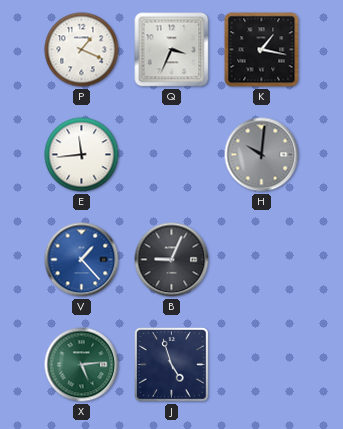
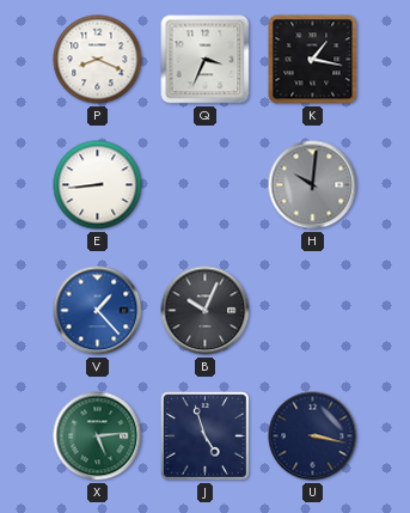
P: 1:19 -> 8:19 (98, 60)
E: 11:44 -> 8:44 (98, 185)
B: 9:04 -> 10:04 (206, 311)
U: none -> 3:17 (313, 436)
